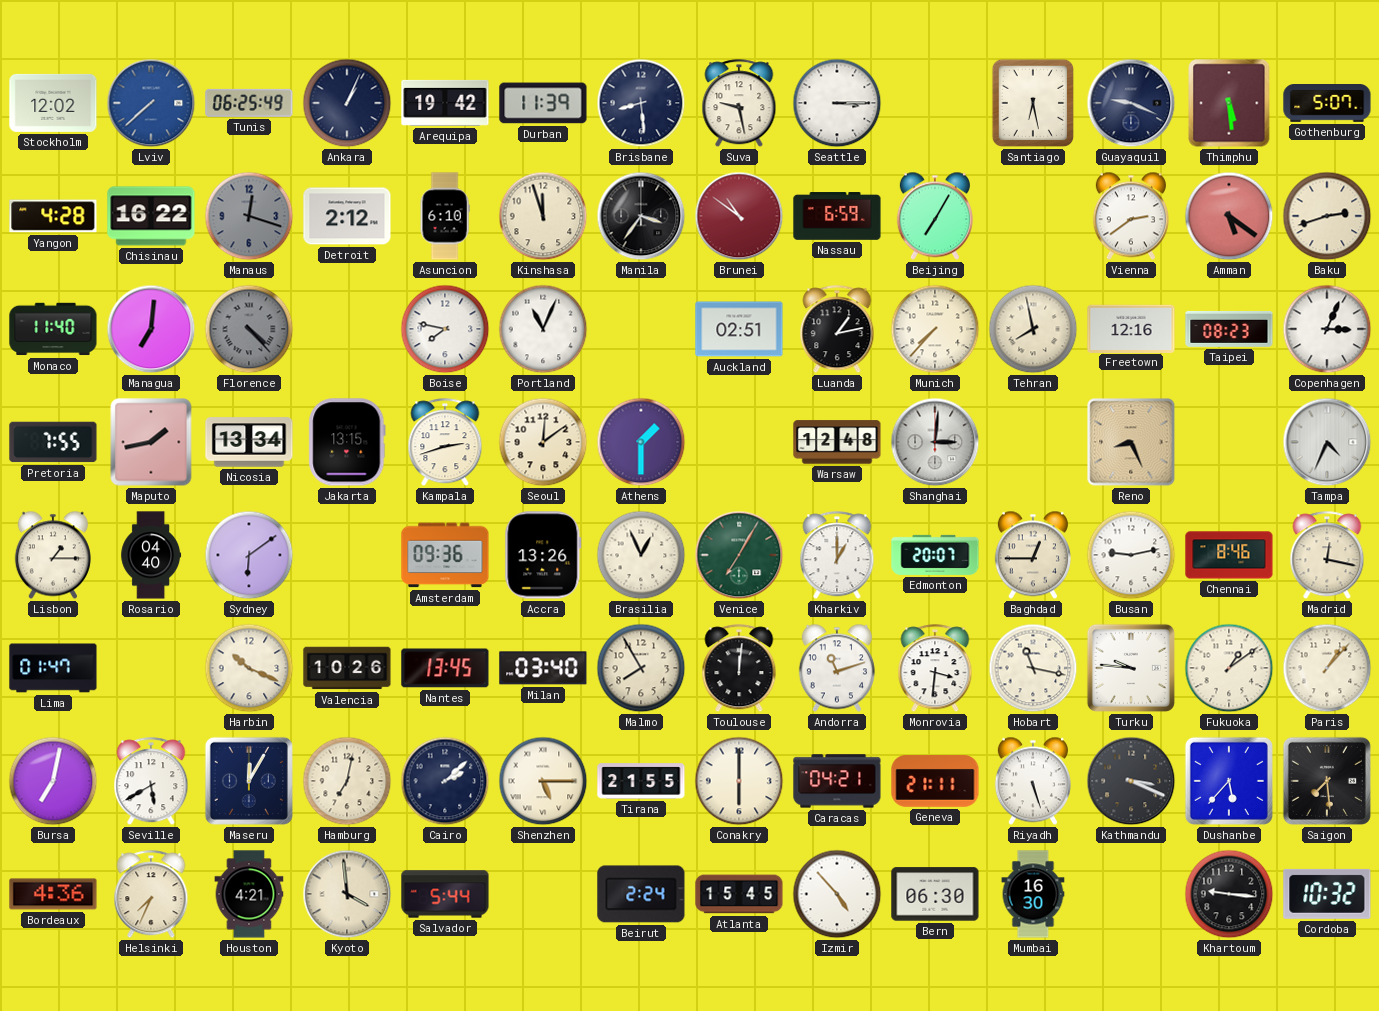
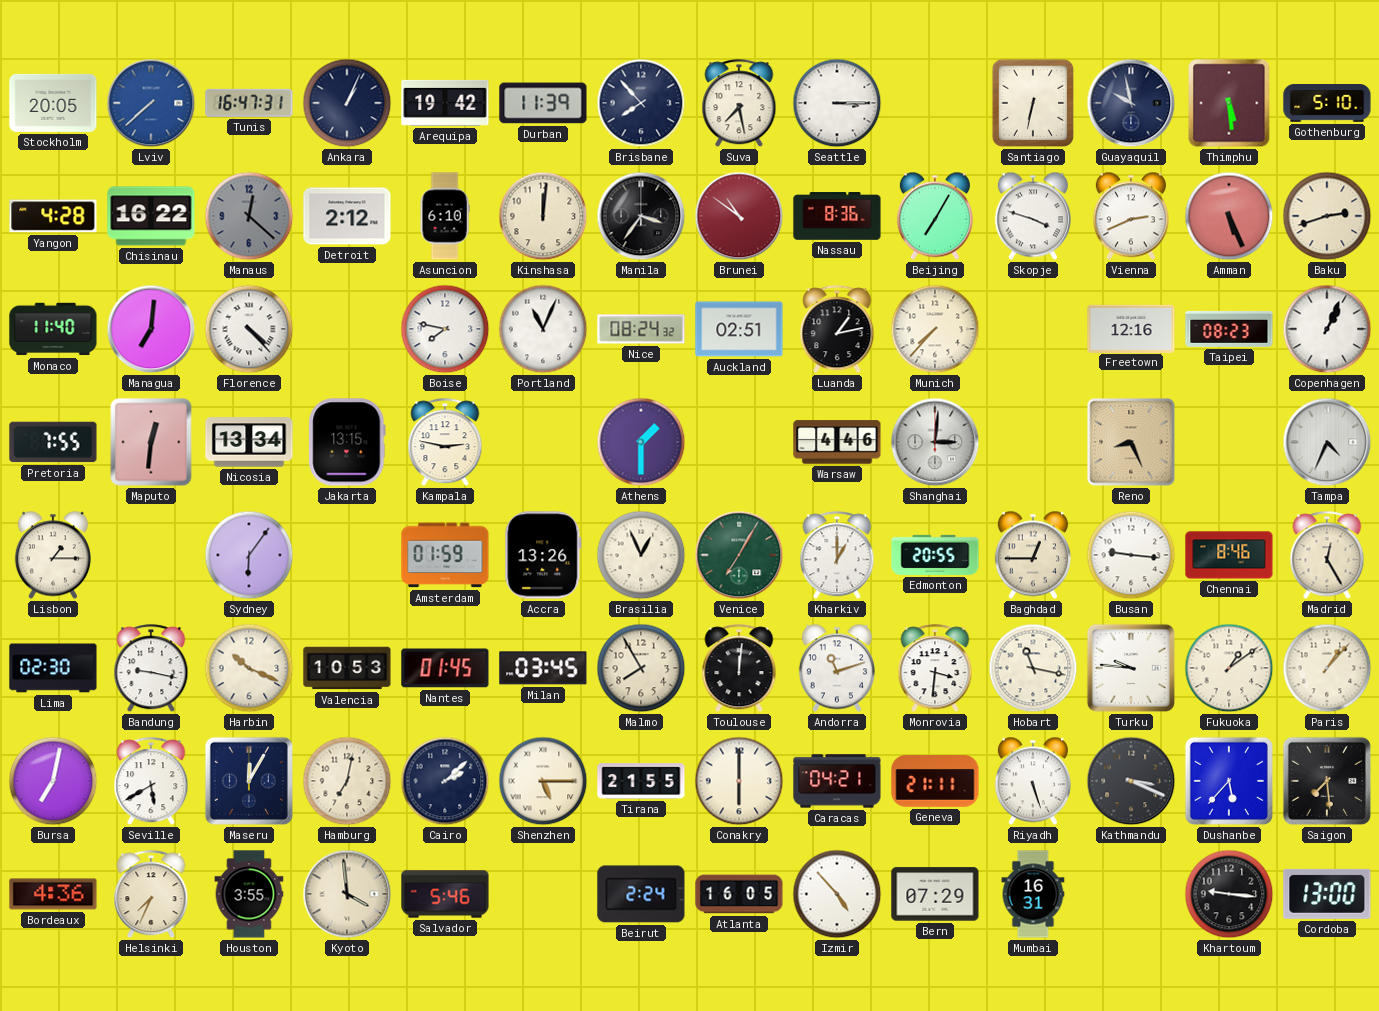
Stockholm: 12:02 -> 20:05 (53, 103)
Tunis: 06:25 -> 16:47 (249, 103)
Brisbane: 8:29 -> 7:53 (641, 103)
Suva: 9:28 -> 7:28 (739, 104)
Santiago: 6:28 -> 6:32 (1033, 103)
Guayaquil: 9:19 -> 9:58 (1131, 103)
Gothenburg: 5:07 -> 5:10 (1327, 104)
Manaus: 12:18 -> 12:22 (249, 216)
Kinshasa: 11:57 -> 12:01 (543, 216)
Nassau: 6:59 -> 8:36 (837, 216)
Skopje: none -> 3:48 (1033, 216)
Vienna: 2:39 -> 2:41 (1131, 216)
Amman: 5:21 -> 5:26 (1229, 216)
Florence dial: grey -> white (249, 329)
Nice: none -> 08:24 (641, 329)
Tehran: 7:58 -> none (1033, 329)
Copenhagen: 3:04 -> 1:04 (1327, 329)
Maputo: 1:43 -> 12:31 (151, 442)
Kampala: 2:42 -> 2:47 (445, 443)
Seoul: 12:09 -> none (543, 442)
Warsaw: 12:48 -> 4:46 (837, 442)
Rosario: 04:40 -> none (151, 555)
Sydney: 6:09 -> 6:06 (249, 555)
Amsterdam: 09:36 -> 01:59 (445, 555)
Edmonton: 20:07 -> 20:55 (935, 555)
Busan: 9:13 -> 9:16 (1131, 555)
Madrid: 12:17 -> 12:25 (1327, 556)
Lima: 01:47 -> 02:30 (53, 668)
Bandung: none -> 9:17 (151, 669)
Valencia: 10:26 -> 10:53 (347, 668)
Nantes: 13:45 -> 01:45 (445, 668)
Milan: 03:40 -> 03:45 (543, 668)
Houston: 4:21 -> 3:55 (249, 894)
Salvador: 5:44 -> 5:46 (445, 894)
Atlanta: 15:45 -> 16:05 (739, 894)
Bern: 06:30 -> 07:29 (935, 894)
Mumbai: 16:30 -> 16:31 (1033, 894)
Cordoba: 10:32 -> 13:00 (1327, 894)
